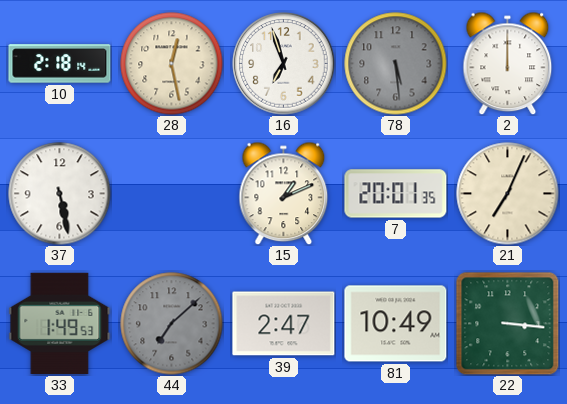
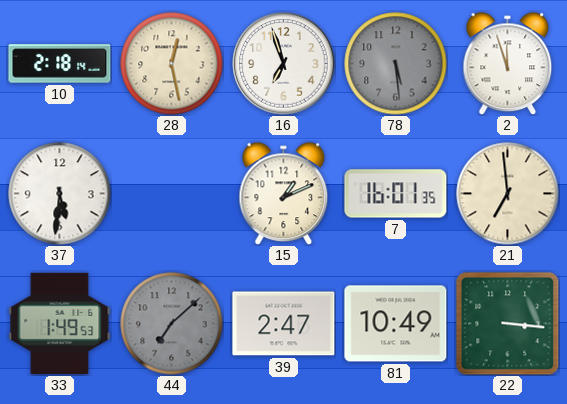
2: 12:00 -> 11:57 (508, 63)
37: 5:28 -> 5:31 (60, 194)
7: 20:01 -> 16:01 (396, 194)
21: 7:04 -> 6:59 (508, 194)
